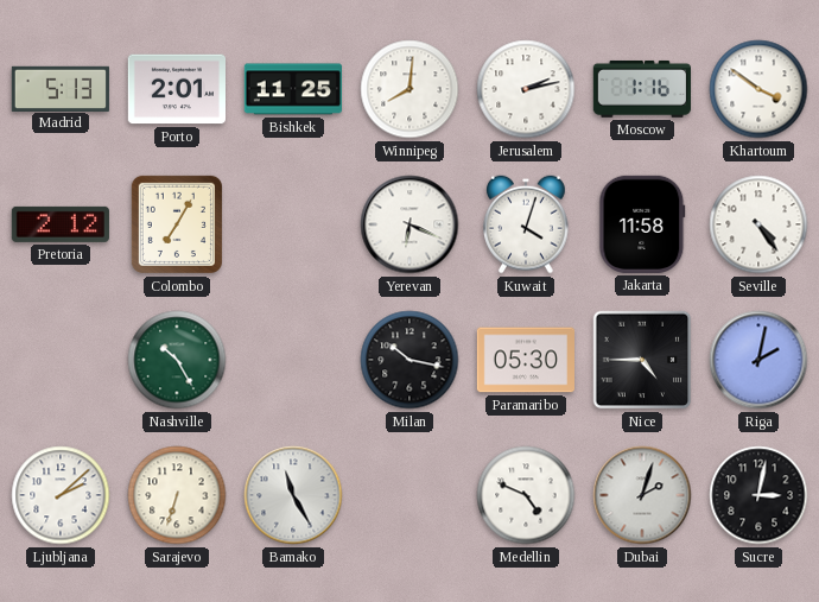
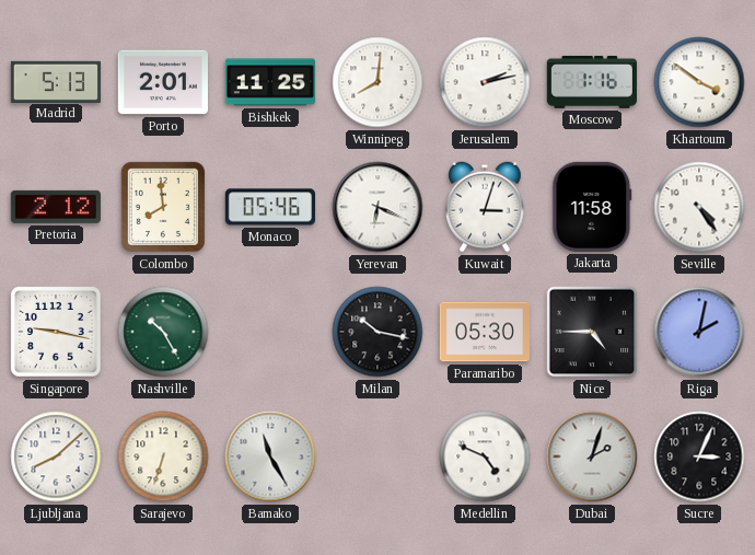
Colombo: 7:05 -> 7:59 (163, 207)
Monaco: none -> 05:46 (269, 207)
Kuwait: 4:03 -> 3:03 (485, 207)
Singapore: none -> 9:17 (56, 332)
Ljubljana: 2:08 -> 8:08 (56, 456)
Sucre: 3:02 -> 3:04 (699, 456)
